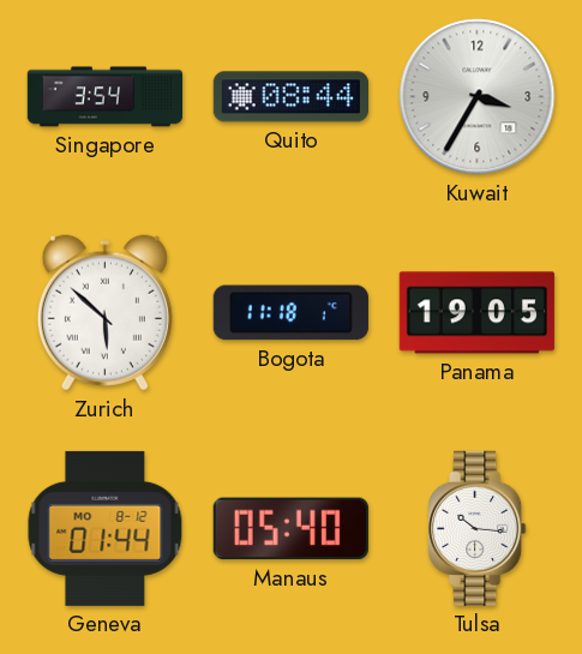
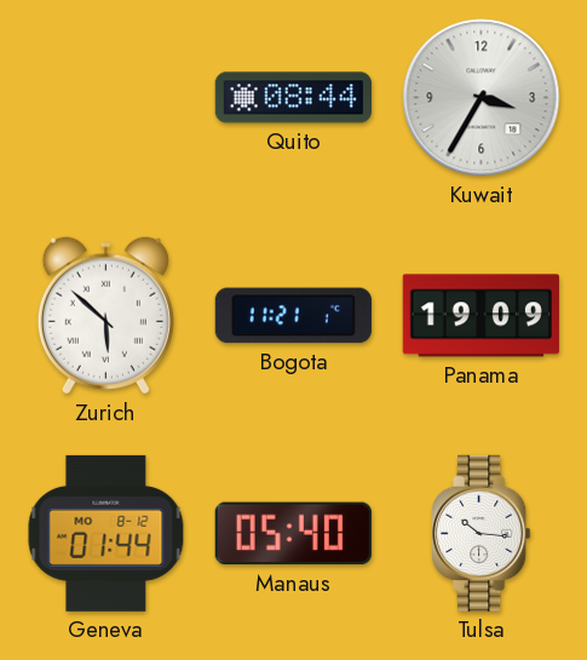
Singapore: 3:54 -> none (106, 97)
Bogota: 11:18 -> 11:21 (293, 316)
Panama: 19:05 -> 19:09 (480, 316)
